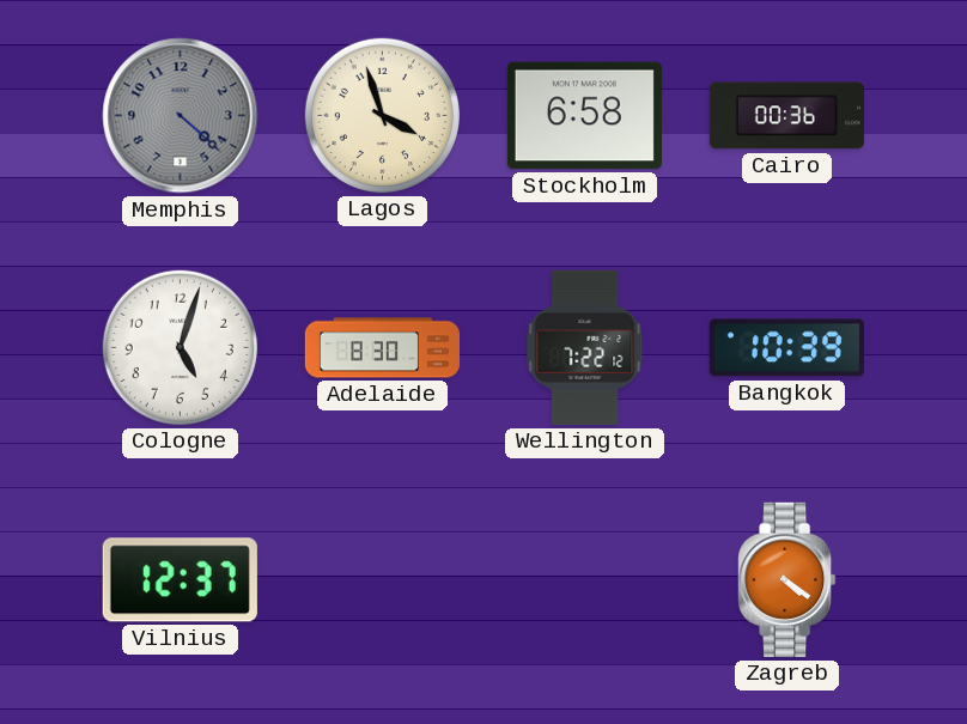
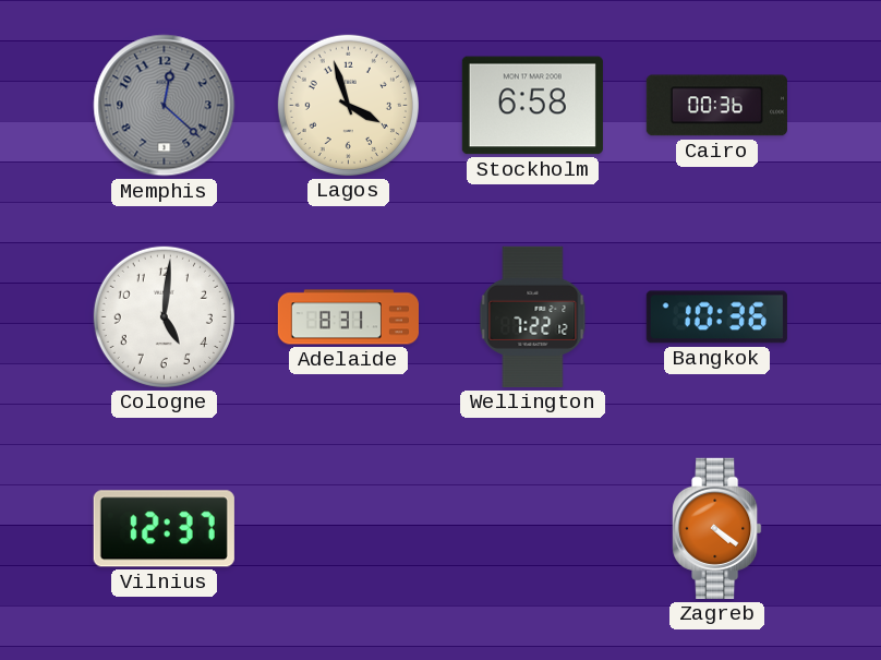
Memphis: 4:22 -> 12:22 (165, 106)
Cologne: 5:03 -> 5:01 (164, 316)
Adelaide: 8:30 -> 8:31 (348, 317)
Bangkok: 10:39 -> 10:36 (716, 317)
